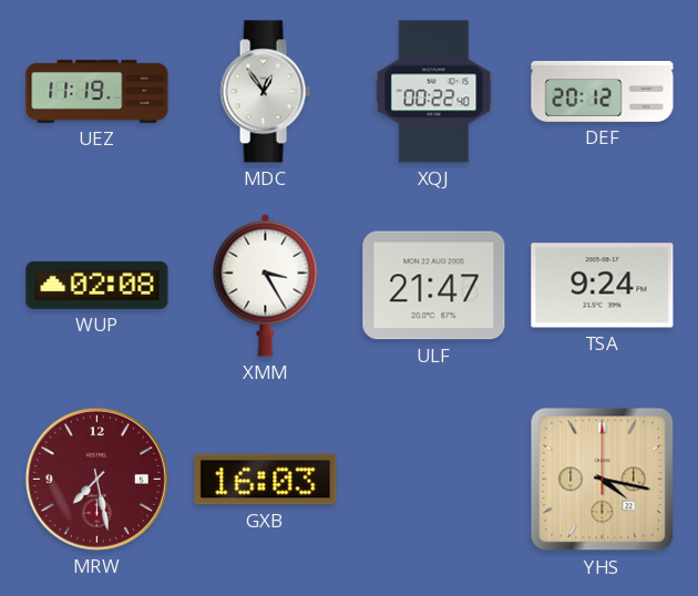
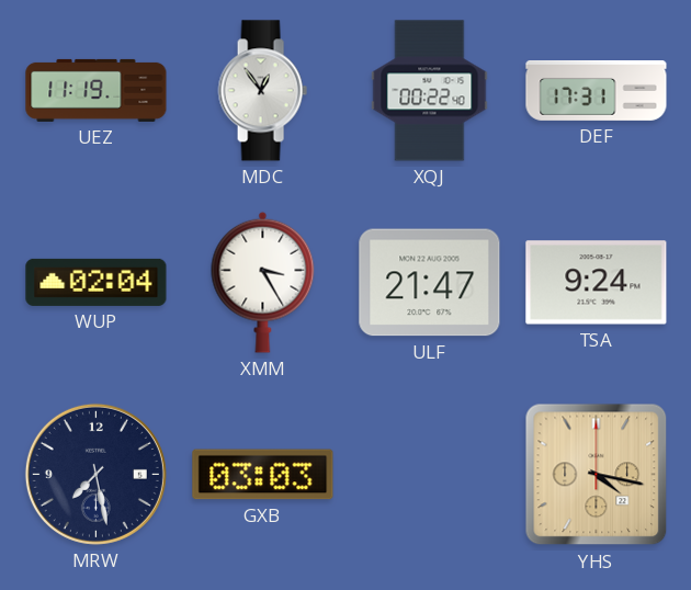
DEF: 20:12 -> 17:31 (597, 91)
WUP: 02:08 -> 02:04 (97, 282)
MRW dial: burgundy -> navy (95, 474)
GXB: 16:03 -> 03:03 (263, 475)
